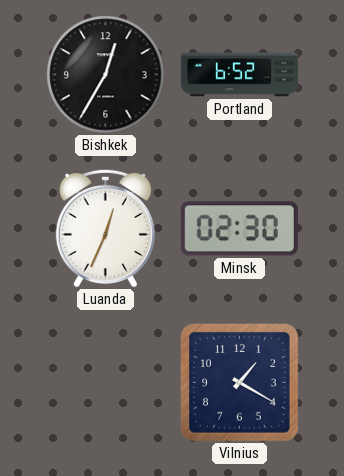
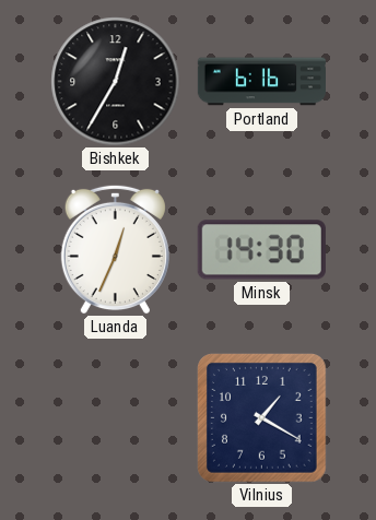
Portland: 6:52 -> 6:16 (261, 82)
Minsk: 02:30 -> 14:30 (261, 250)
